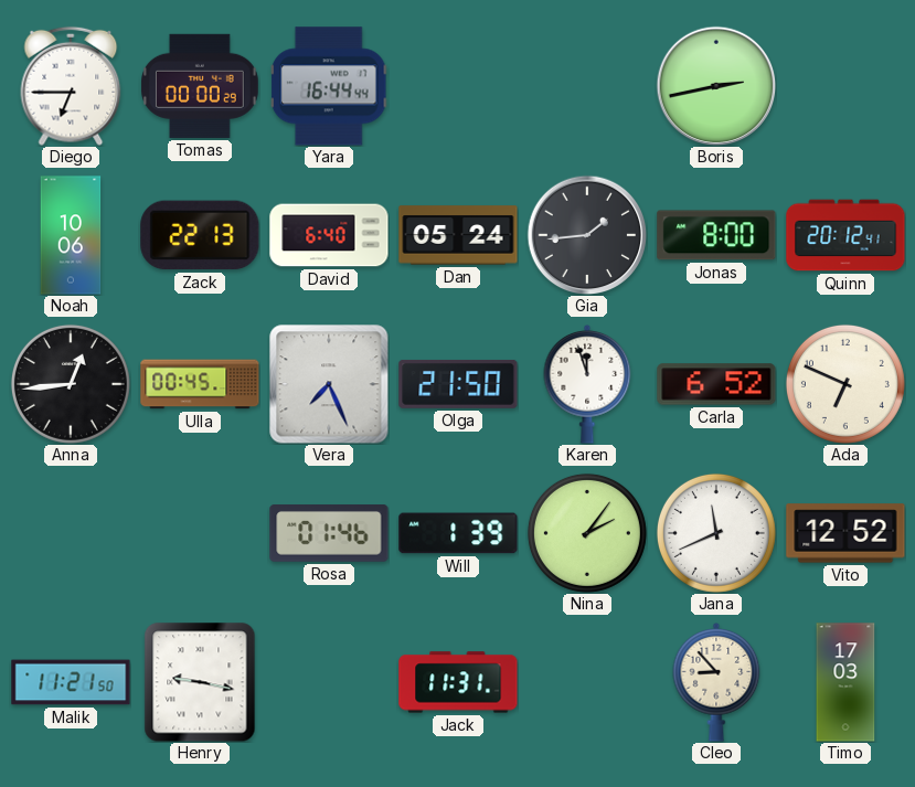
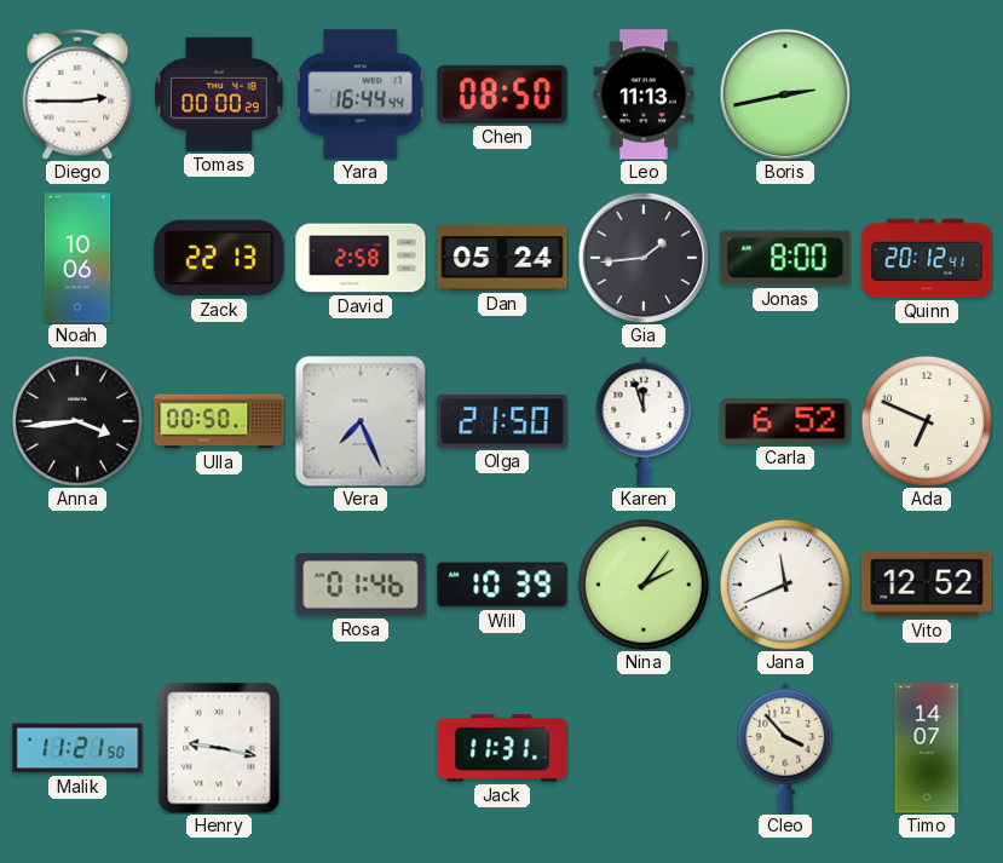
Diego: 6:45 -> 2:45 (77, 94)
Chen: none -> 08:50 (502, 94)
Leo: none -> 11:13 (644, 94)
David: 6:40 -> 2:58 (361, 258)
Anna: 12:44 -> 3:44 (77, 421)
Ulla: 00:45 -> 00:50 (219, 421)
Will: 1:39 -> 10:39 (502, 585)
Cleo: 8:53 -> 3:53 (785, 749)
Timo: 17:03 -> 14:07 (927, 748)
